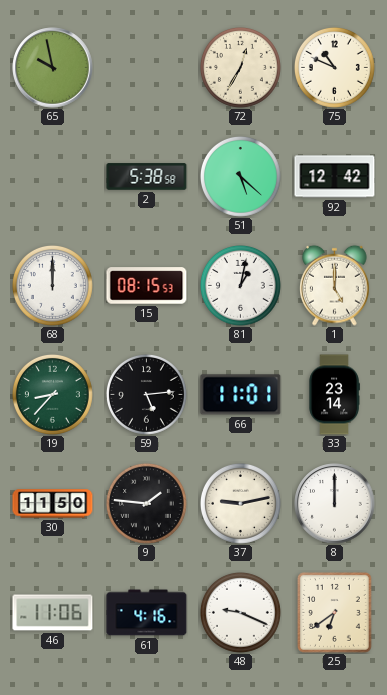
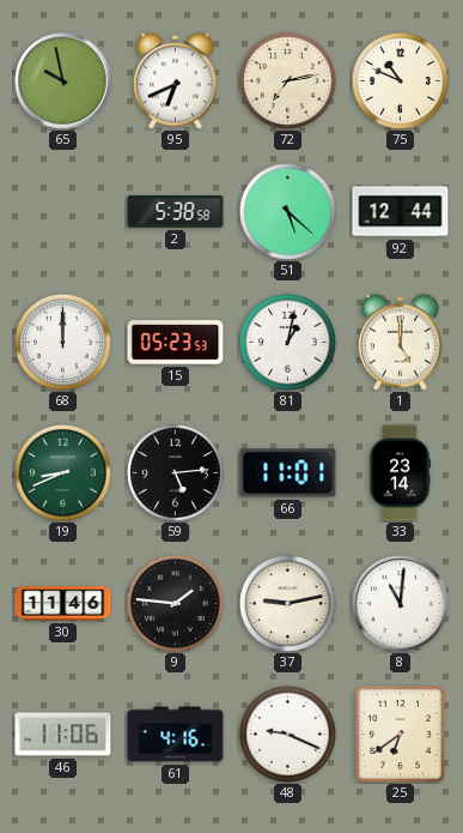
95: none -> 6:41 (176, 80)
72: 12:35 -> 7:13 (287, 80)
92: 12:42 -> 12:44 (401, 212)
15: 08:15 -> 05:23 (176, 343)
19: 8:37 -> 8:41 (62, 472)
30: 11:50 -> 11:46 (63, 604)
8: 12:00 -> 11:01 (401, 604)
